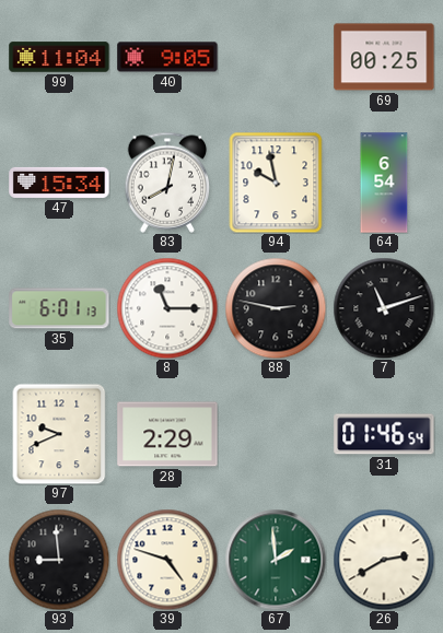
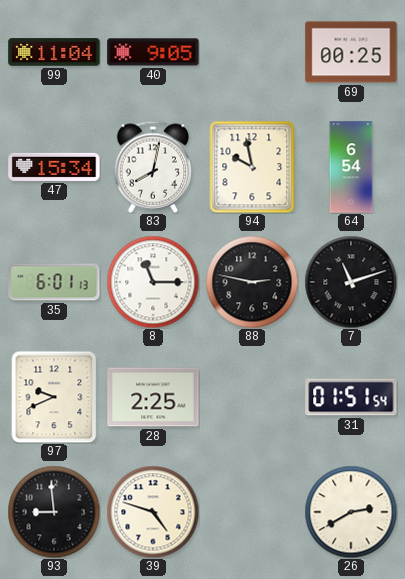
28: 2:29 -> 2:25 (153, 397)
31: 01:46 -> 01:51 (351, 397)
67: 1:59 -> none (276, 560)
